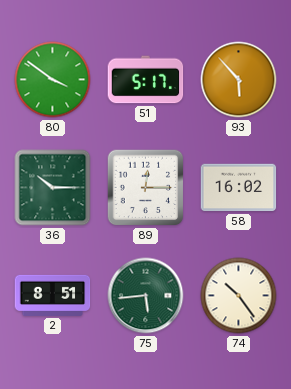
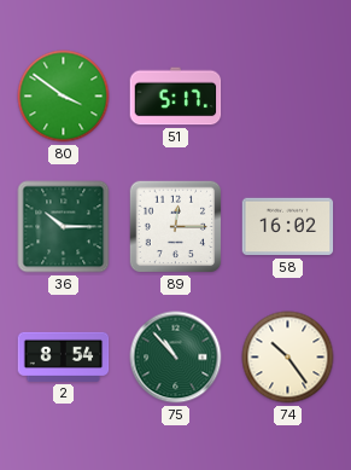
93: 5:53 -> none (239, 80)
2: 8:51 -> 8:54 (64, 356)
75: 5:44 -> 10:53 (176, 358)
